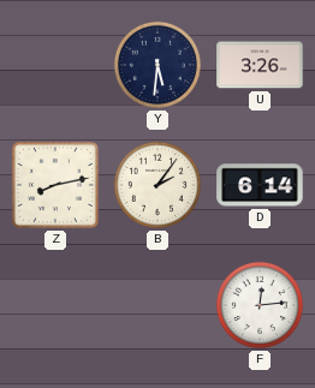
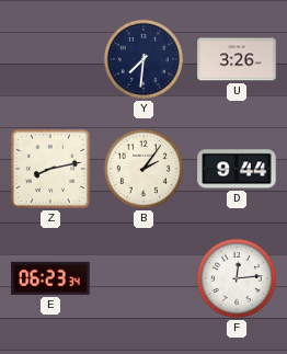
Y: 5:31 -> 7:31 (143, 59)
D: 6:14 -> 9:44 (237, 169)
E: none -> 06:23 (50, 278)
